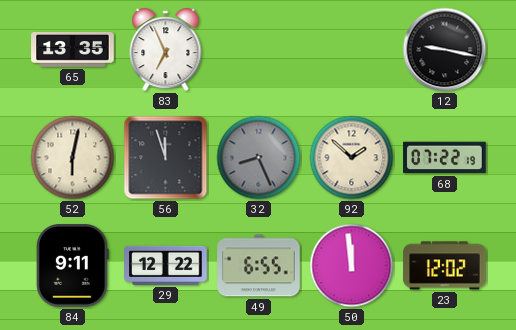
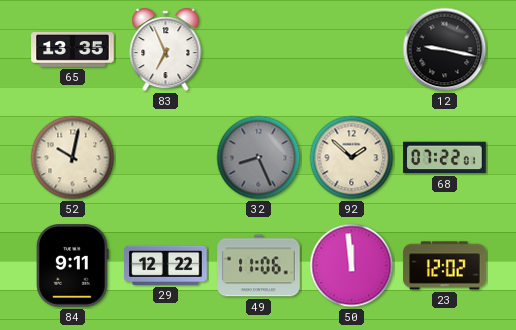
52: 6:02 -> 10:02 (73, 158)
56: 11:57 -> none (166, 158)
68: 07:22:19 -> 07:22:01 (445, 158)
49: 6:55 -> 11:06 (259, 266)
